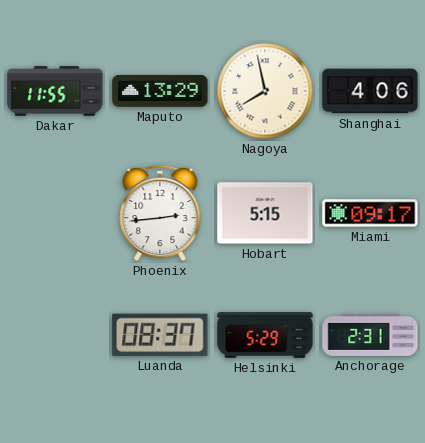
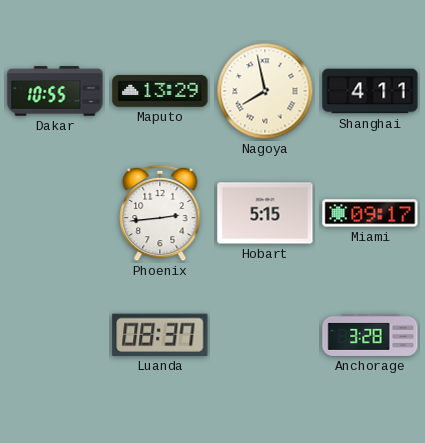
Dakar: 11:55 -> 10:55 (55, 91)
Shanghai: 4:06 -> 4:11 (370, 91)
Helsinki: 5:29 -> none (265, 336)
Anchorage: 2:31 -> 3:28 (370, 335)
